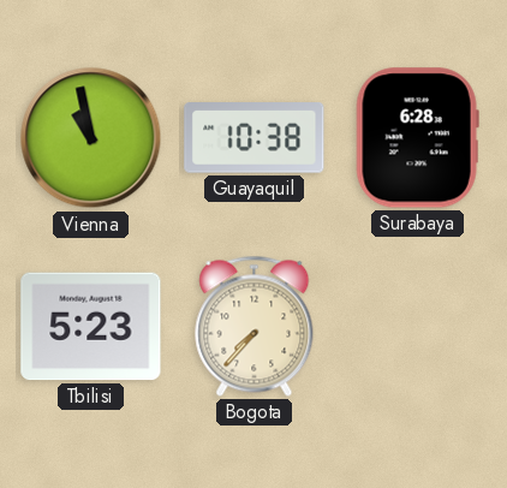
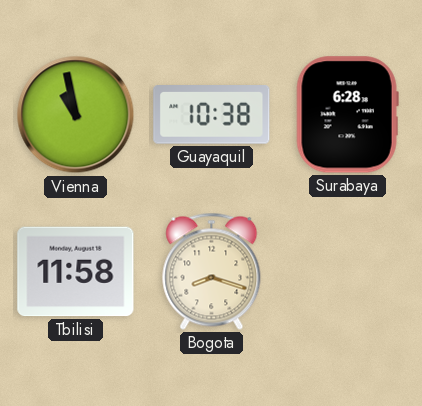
Tbilisi: 5:23 -> 11:58 (76, 272)
Bogota: 7:37 -> 8:18 (212, 271)
